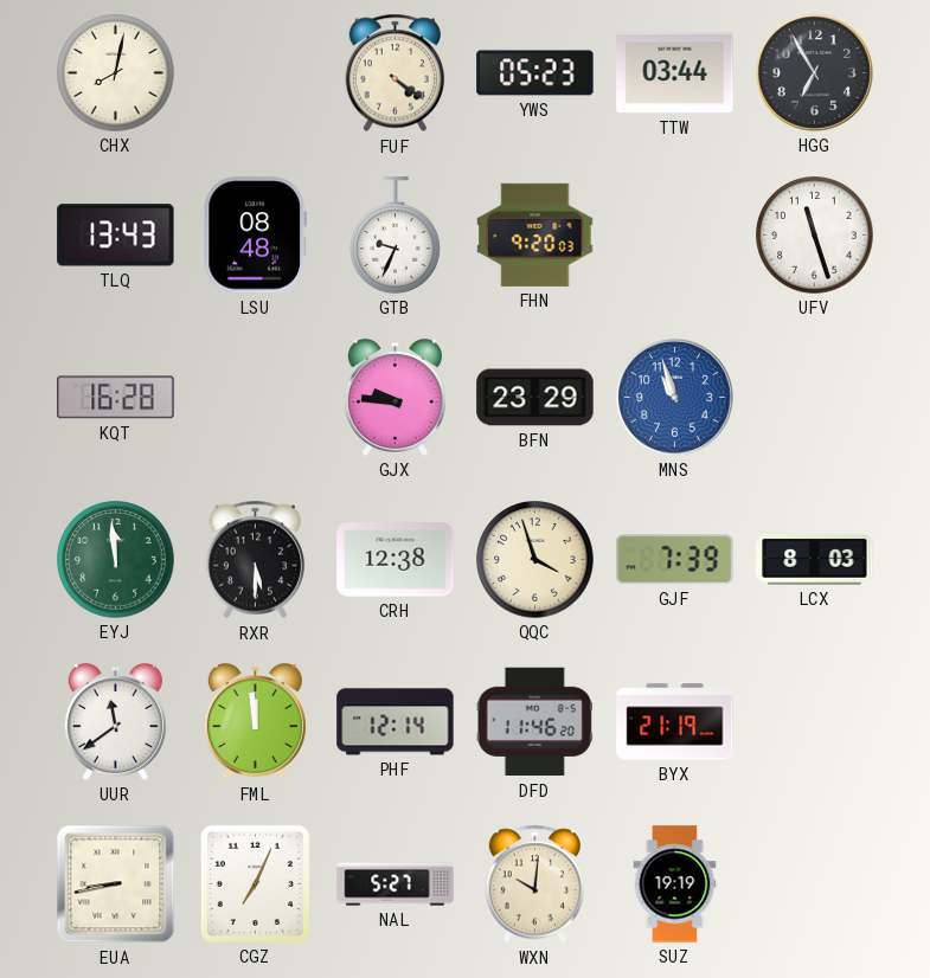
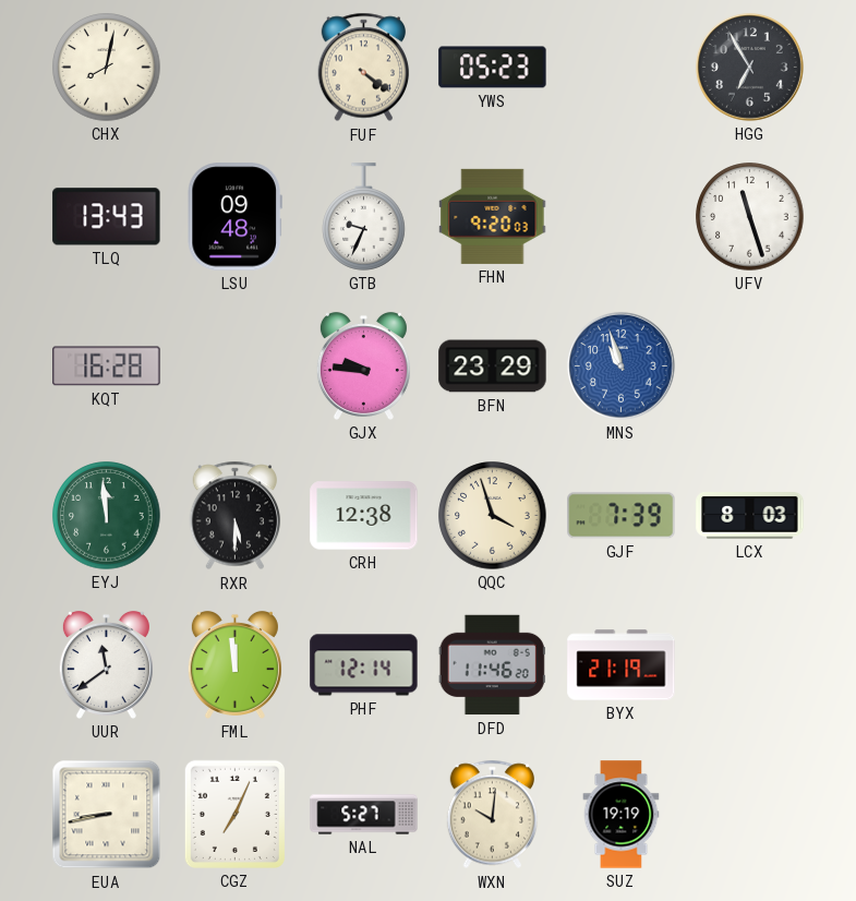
TTW: 03:44 -> none (675, 73)
LSU: 08:48 -> 09:48 (234, 217)
